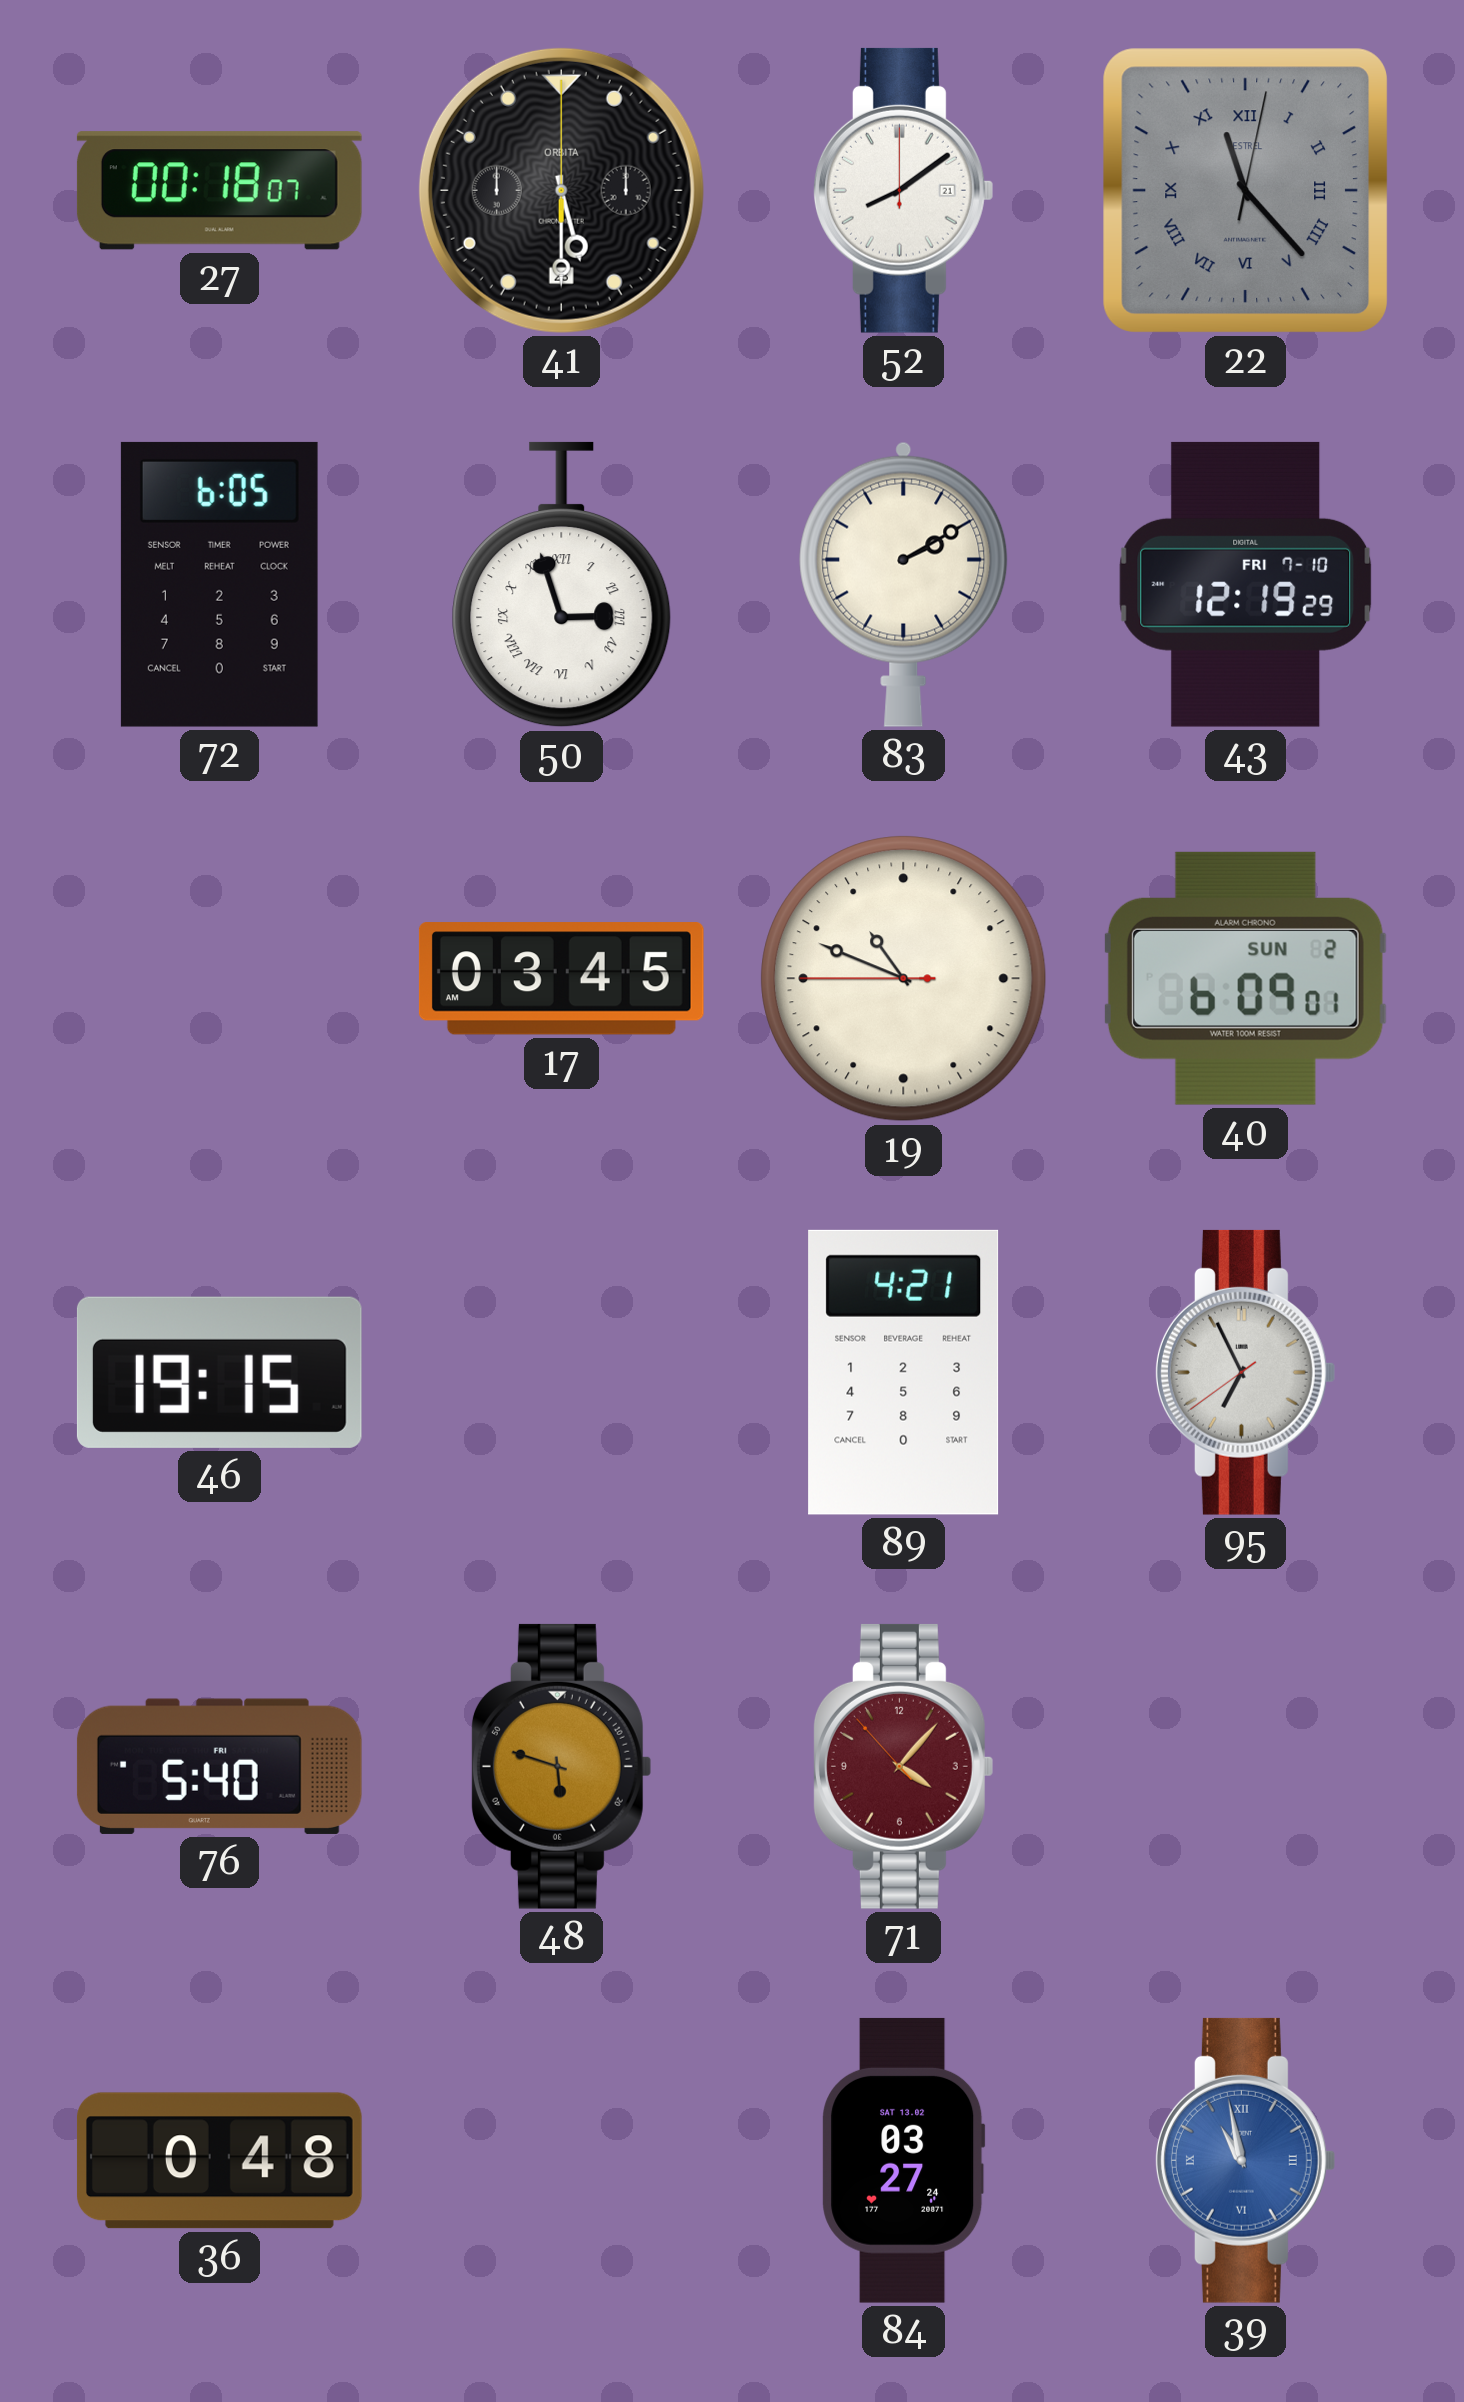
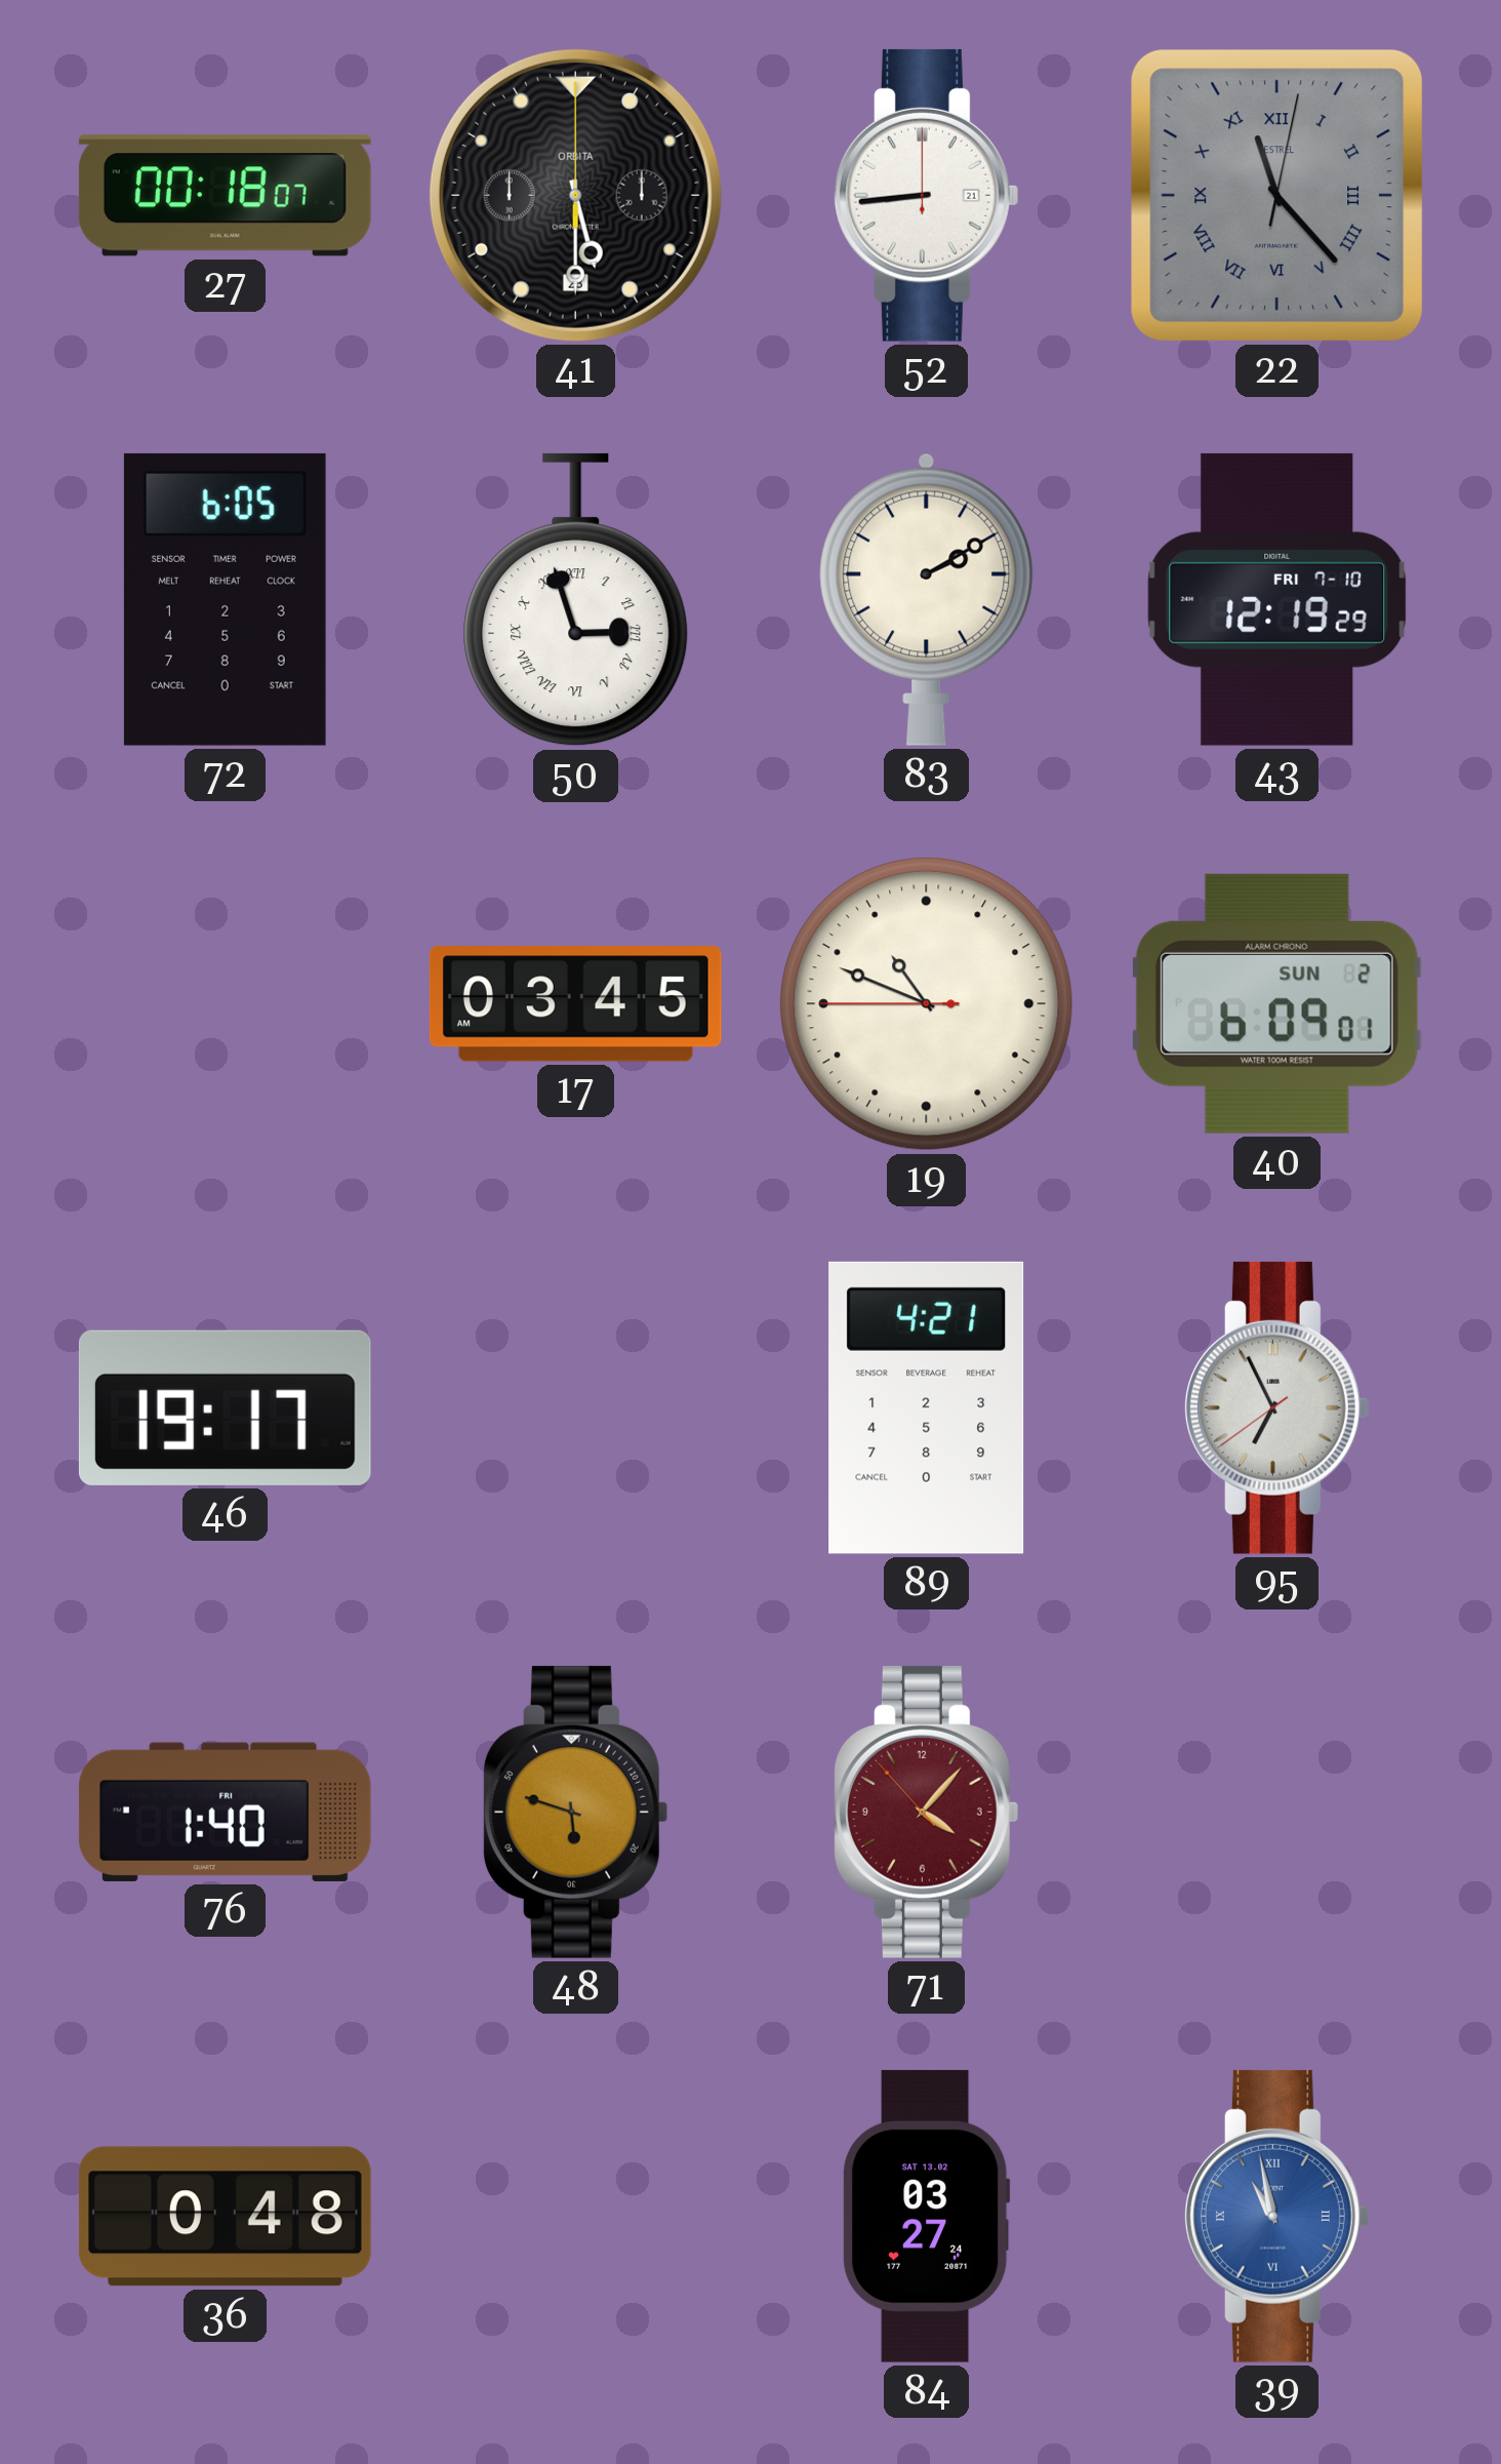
52: 8:09 -> 8:44 (926, 195)
46: 19:15 -> 19:17 (225, 1407)
76: 5:40 -> 1:40 (225, 1812)
